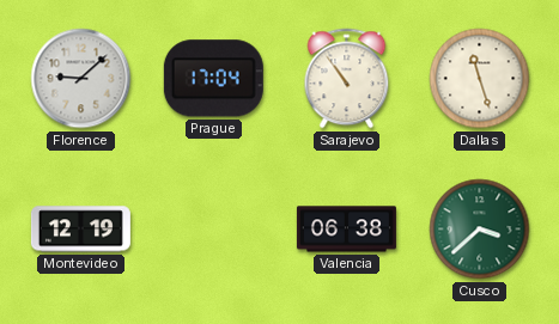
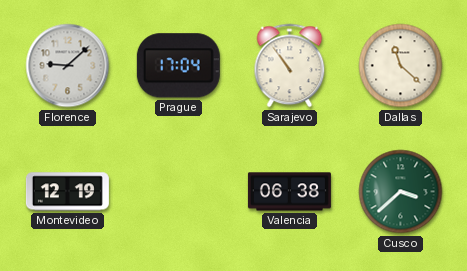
Dallas: 11:27 -> 11:22 (401, 66)
